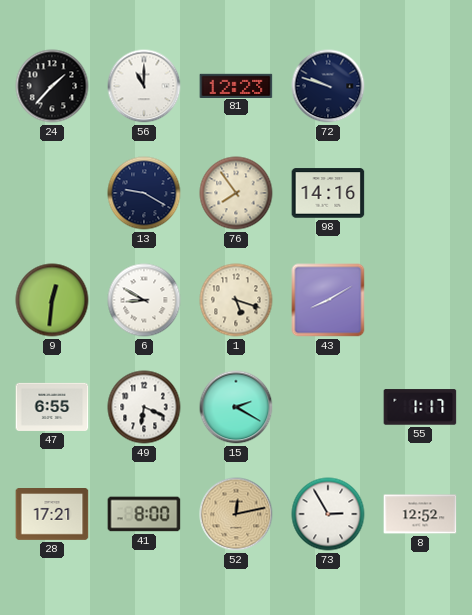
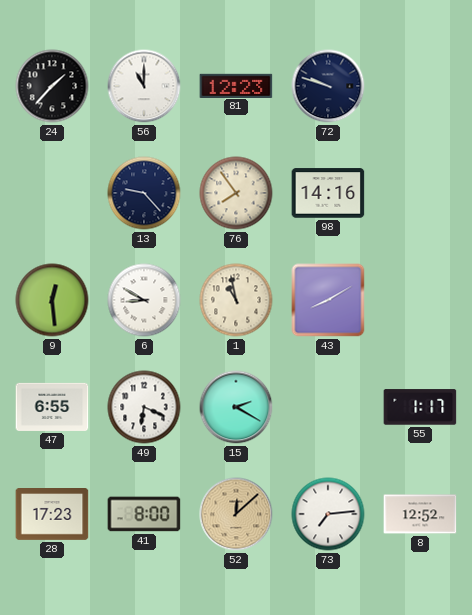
13: 9:20 -> 9:23 (144, 193)
9: 12:31 -> 12:29 (52, 300)
1: 5:18 -> 10:58 (236, 300)
28: 17:21 -> 17:23 (52, 514)
52: 12:13 -> 12:08 (236, 514)
73: 2:55 -> 7:14 (328, 514)
